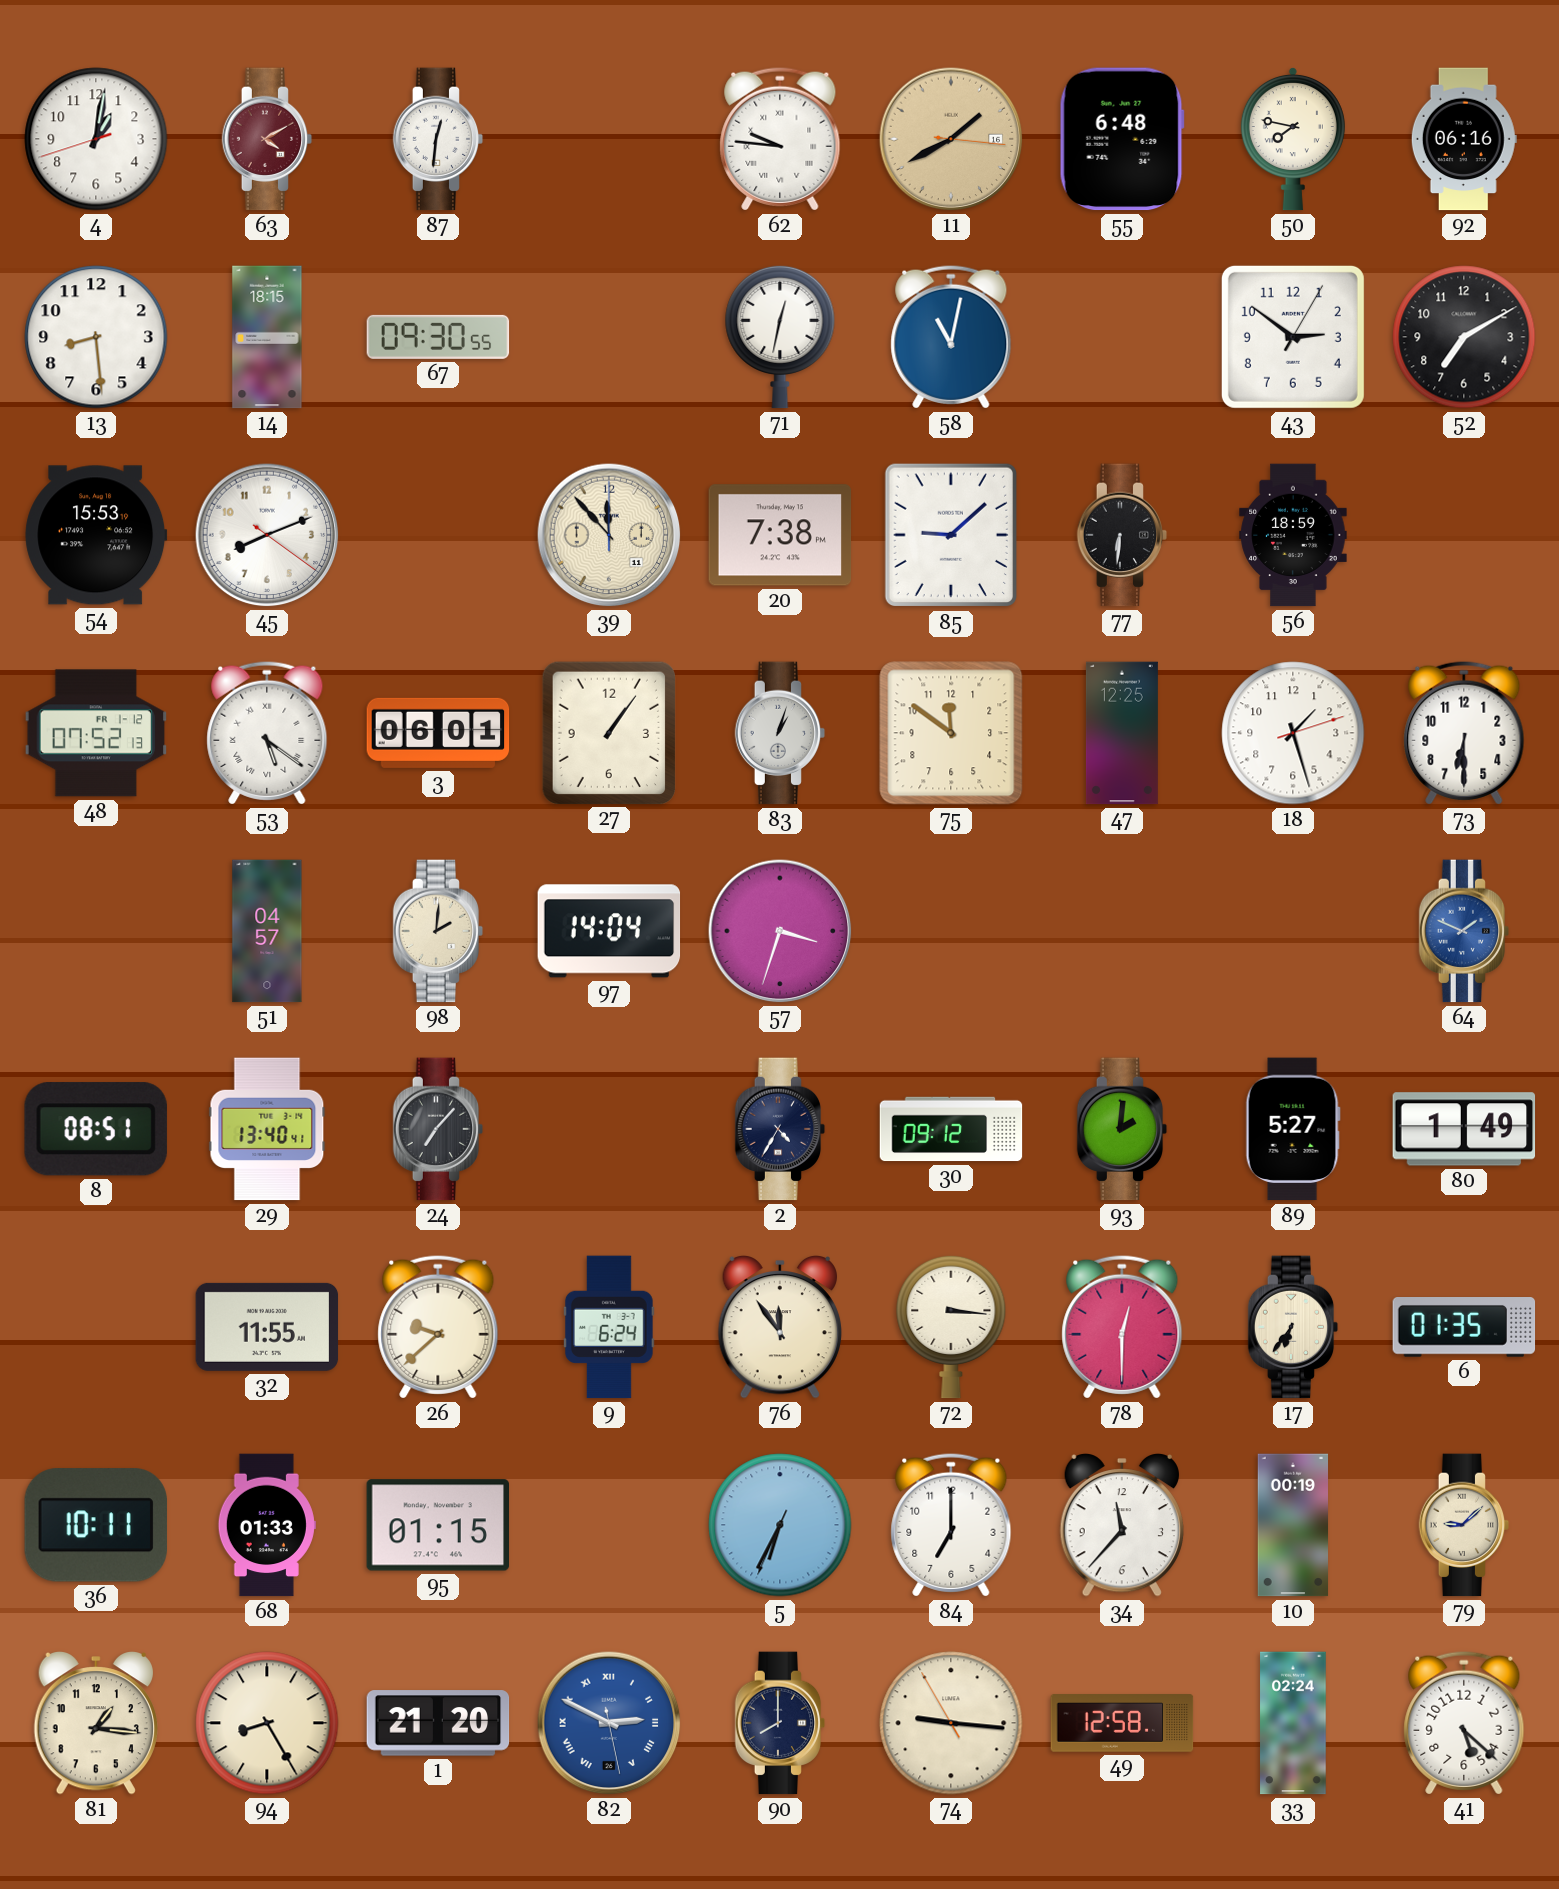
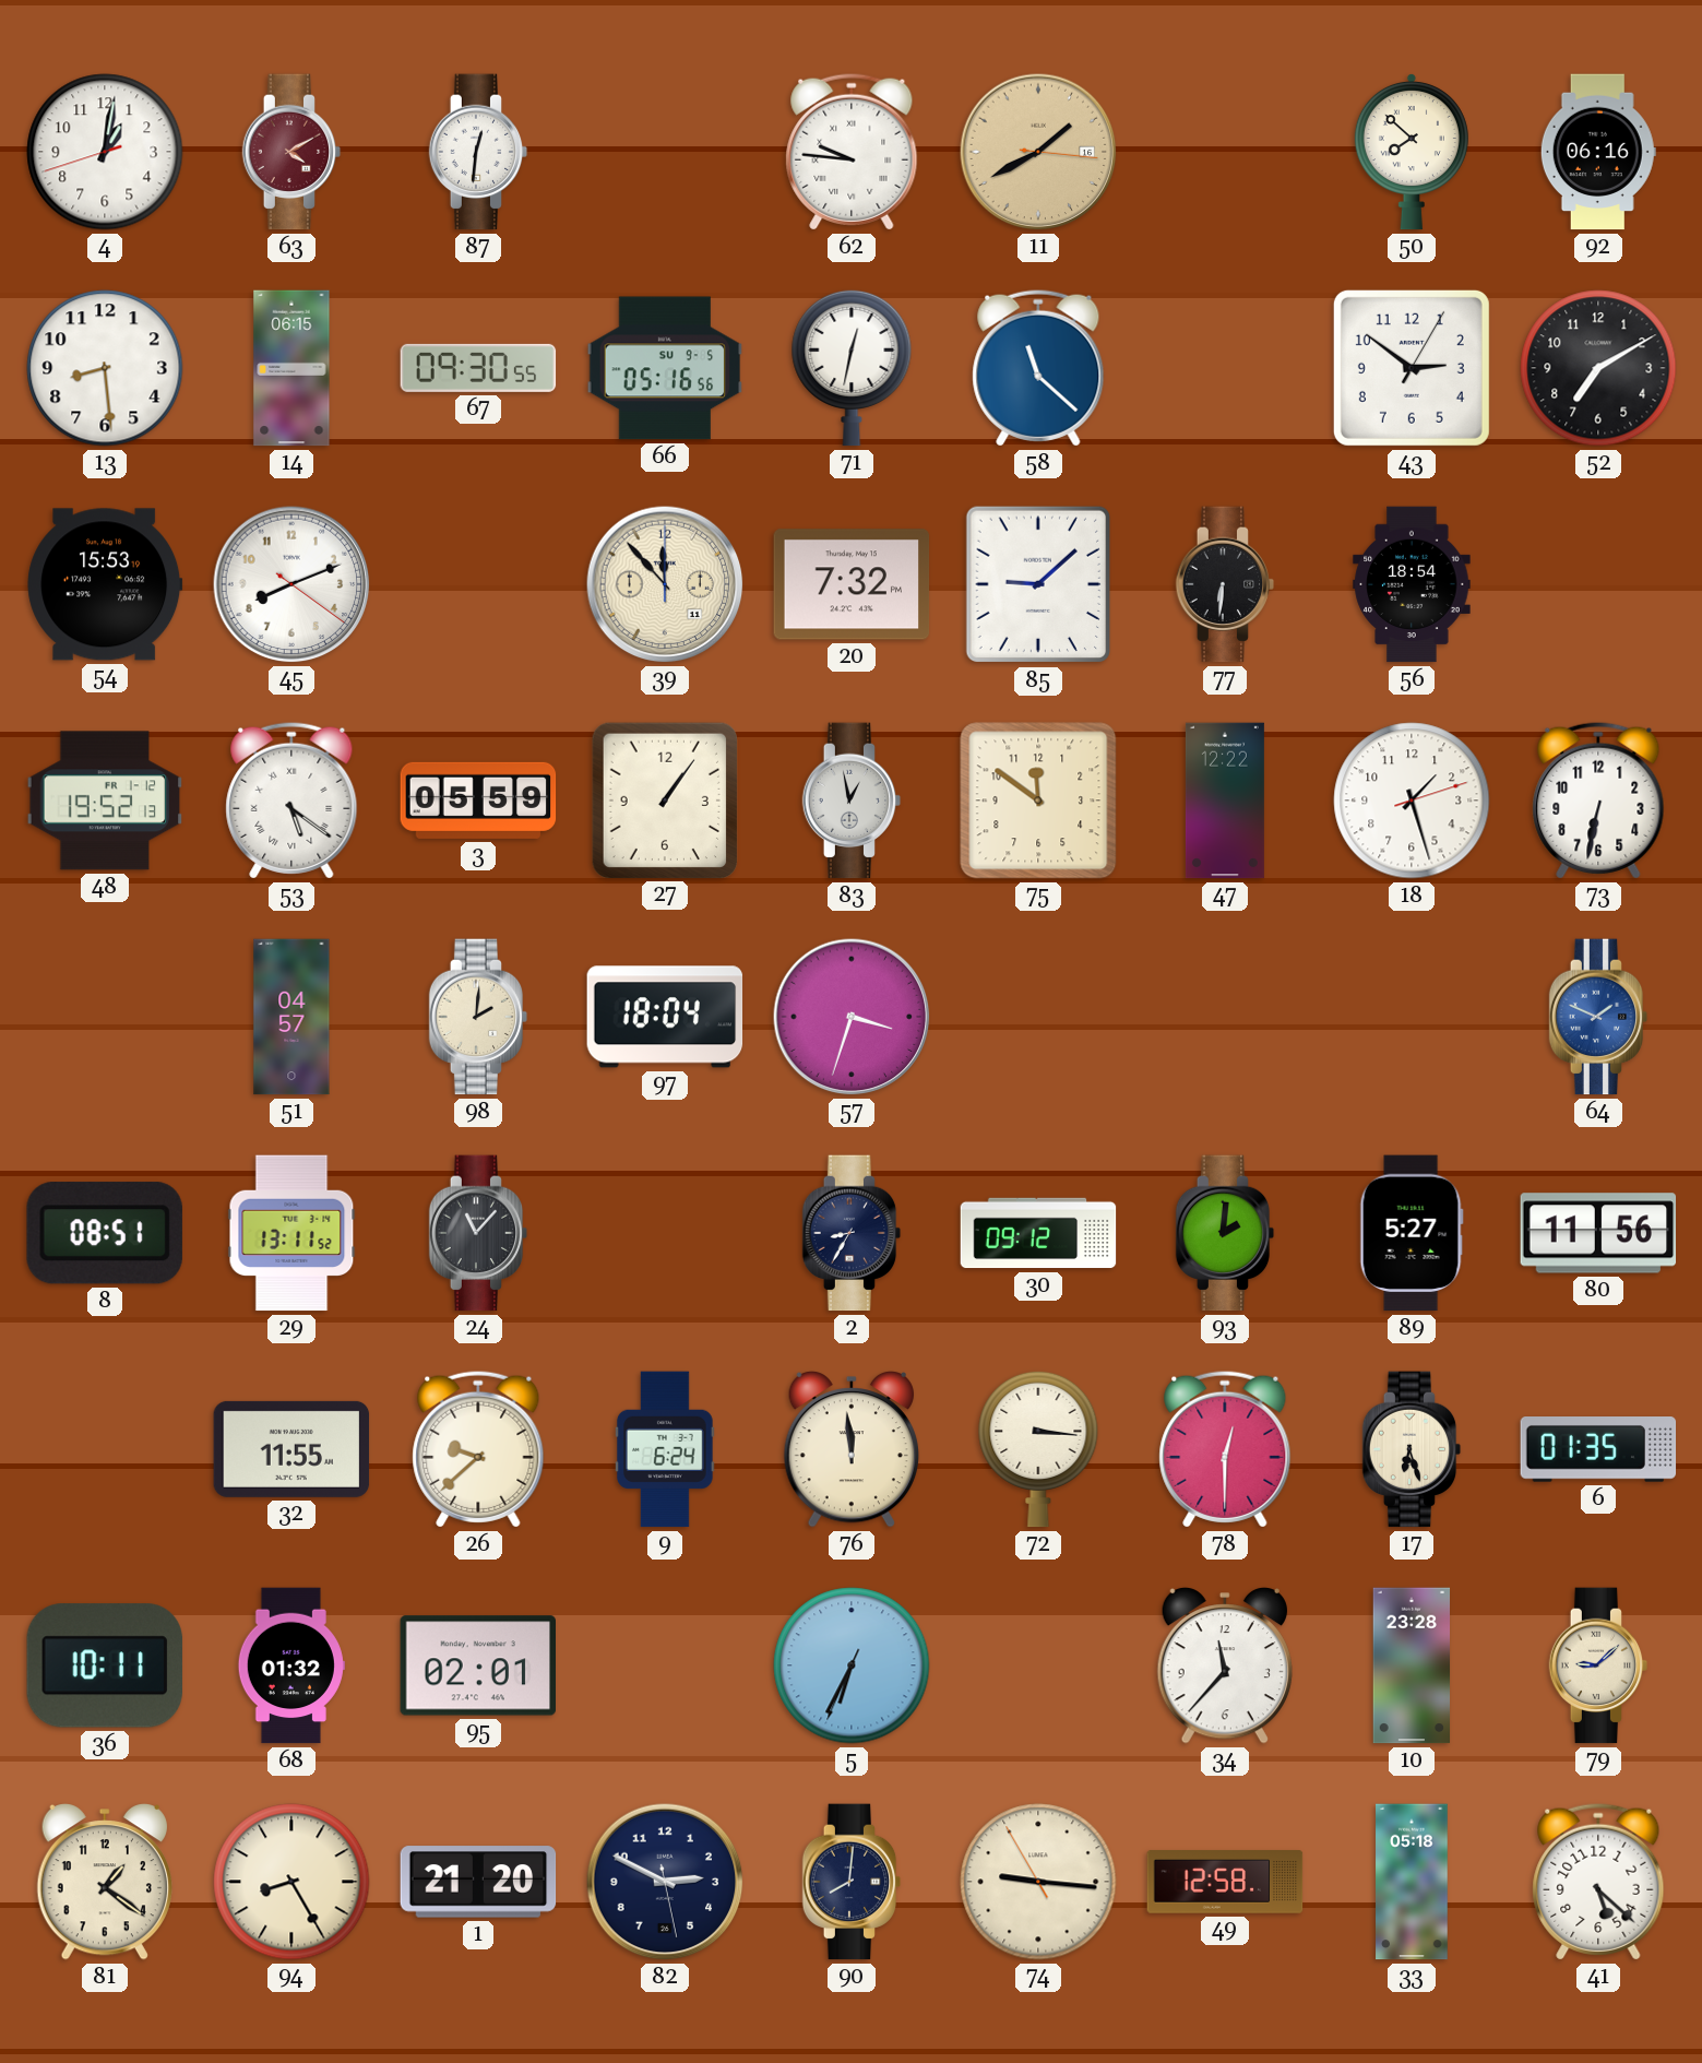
55: 6:48 -> none (1122, 139)
50: 7:47 -> 7:52 (1412, 152)
14: 18:15 -> 06:15 (291, 368)
66: none -> 05:16 (665, 368)
58: 11:02 -> 11:22 (1038, 368)
20: 7:38 -> 7:32 (852, 584)
56: 18:59 -> 18:54 (1412, 584)
48: 07:52 -> 19:52 (105, 801)
3: 06:01 -> 05:59 (478, 801)
83: 1:03 -> 12:58 (852, 801)
47: 12:25 -> 12:22 (1225, 801)
73: 6:30 -> 6:32 (1598, 801)
97: 14:04 -> 18:04 (665, 1017)
29: 13:40 -> 13:11 (291, 1233)
24: 7:07 -> 11:07 (478, 1233)
2: 4:35 -> 8:35 (852, 1233)
80: 1:49 -> 11:56 (1598, 1233)
76: 11:54 -> 11:59 (852, 1450)
17: 6:36 -> 6:27 (1412, 1449)
68: 01:33 -> 01:32 (291, 1665)
95: 01:15 -> 02:01 (478, 1665)
84: 7:00 -> none (951, 1525)
10: 00:19 -> 23:28 (1412, 1665)
81: 1:16 -> 1:21 (105, 1883)
82 dial: blue -> navy (665, 1882)
82 numerals: Roman -> Arabic (665, 1882)
90: 8:00 -> 8:01 (852, 1882)
33: 02:24 -> 05:18 (1412, 1882)
